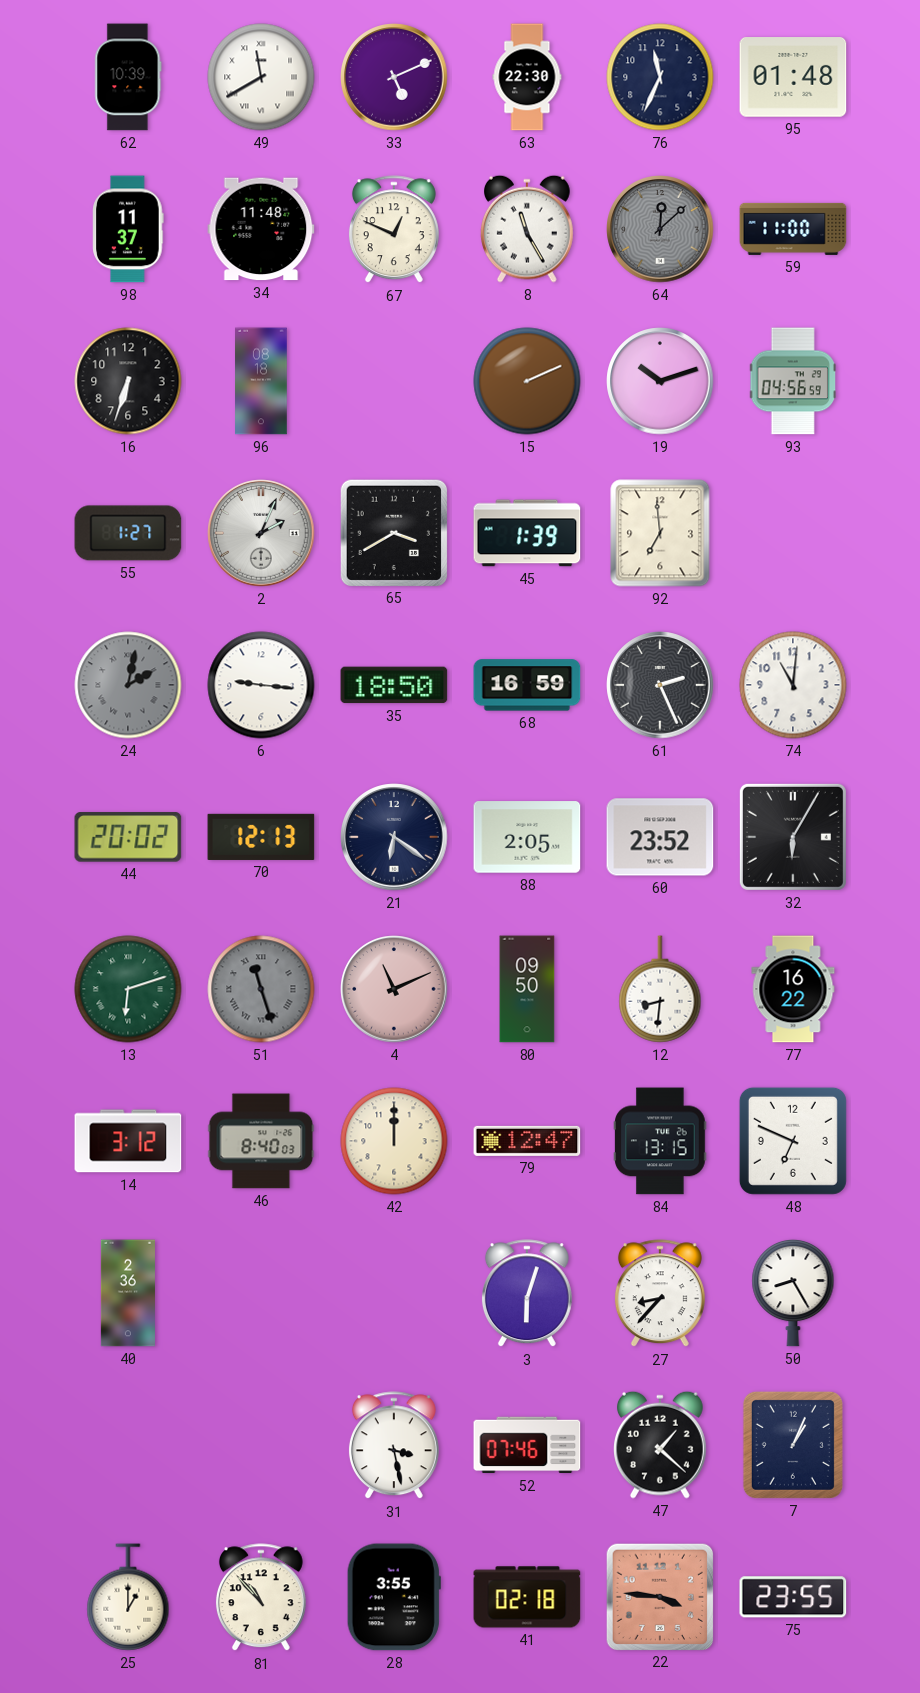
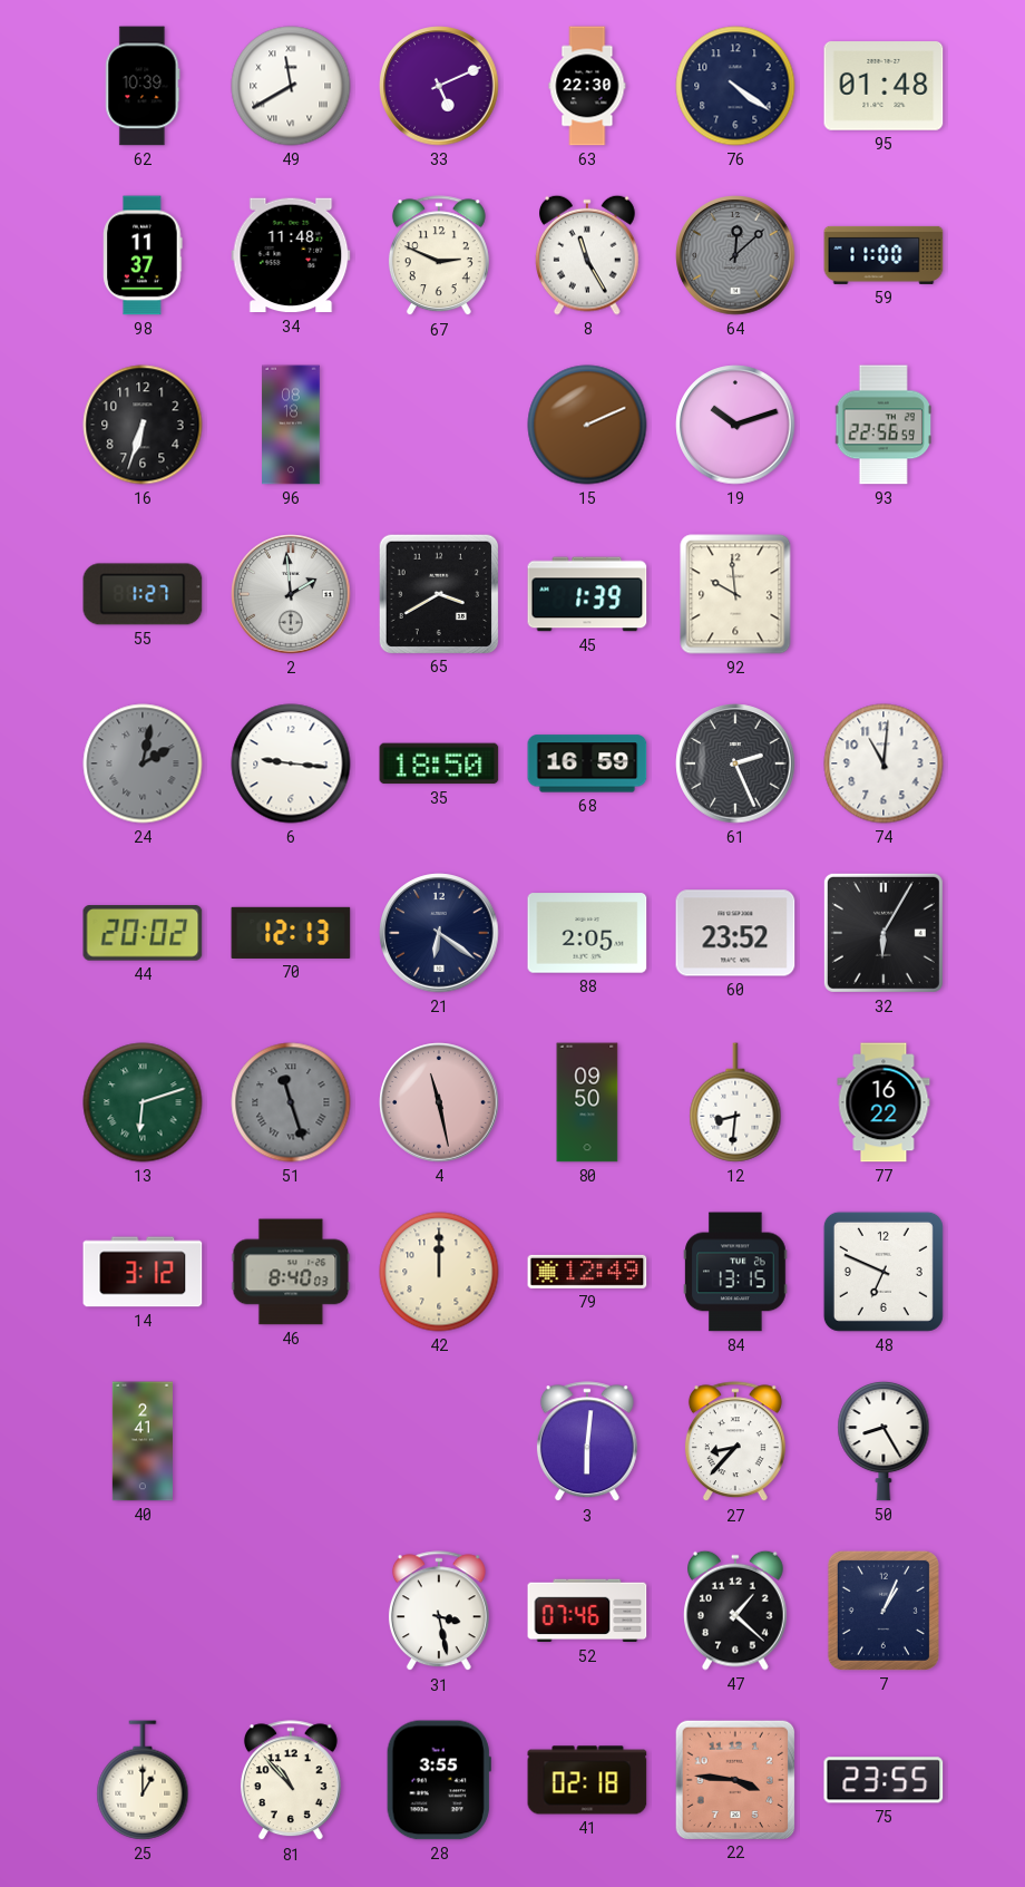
76: 11:34 -> 4:21 (735, 86)
67: 12:49 -> 2:49 (439, 256)
93: 04:56 -> 22:56 (882, 425)
2: 2:04 -> 1:59 (291, 594)
92: 6:59 -> 9:59 (735, 594)
4: 11:11 -> 11:28 (439, 1102)
79: 12:47 -> 12:49 (587, 1272)
40: 2:36 -> 2:41 (143, 1441)
3: 6:03 -> 6:01 (587, 1442)
